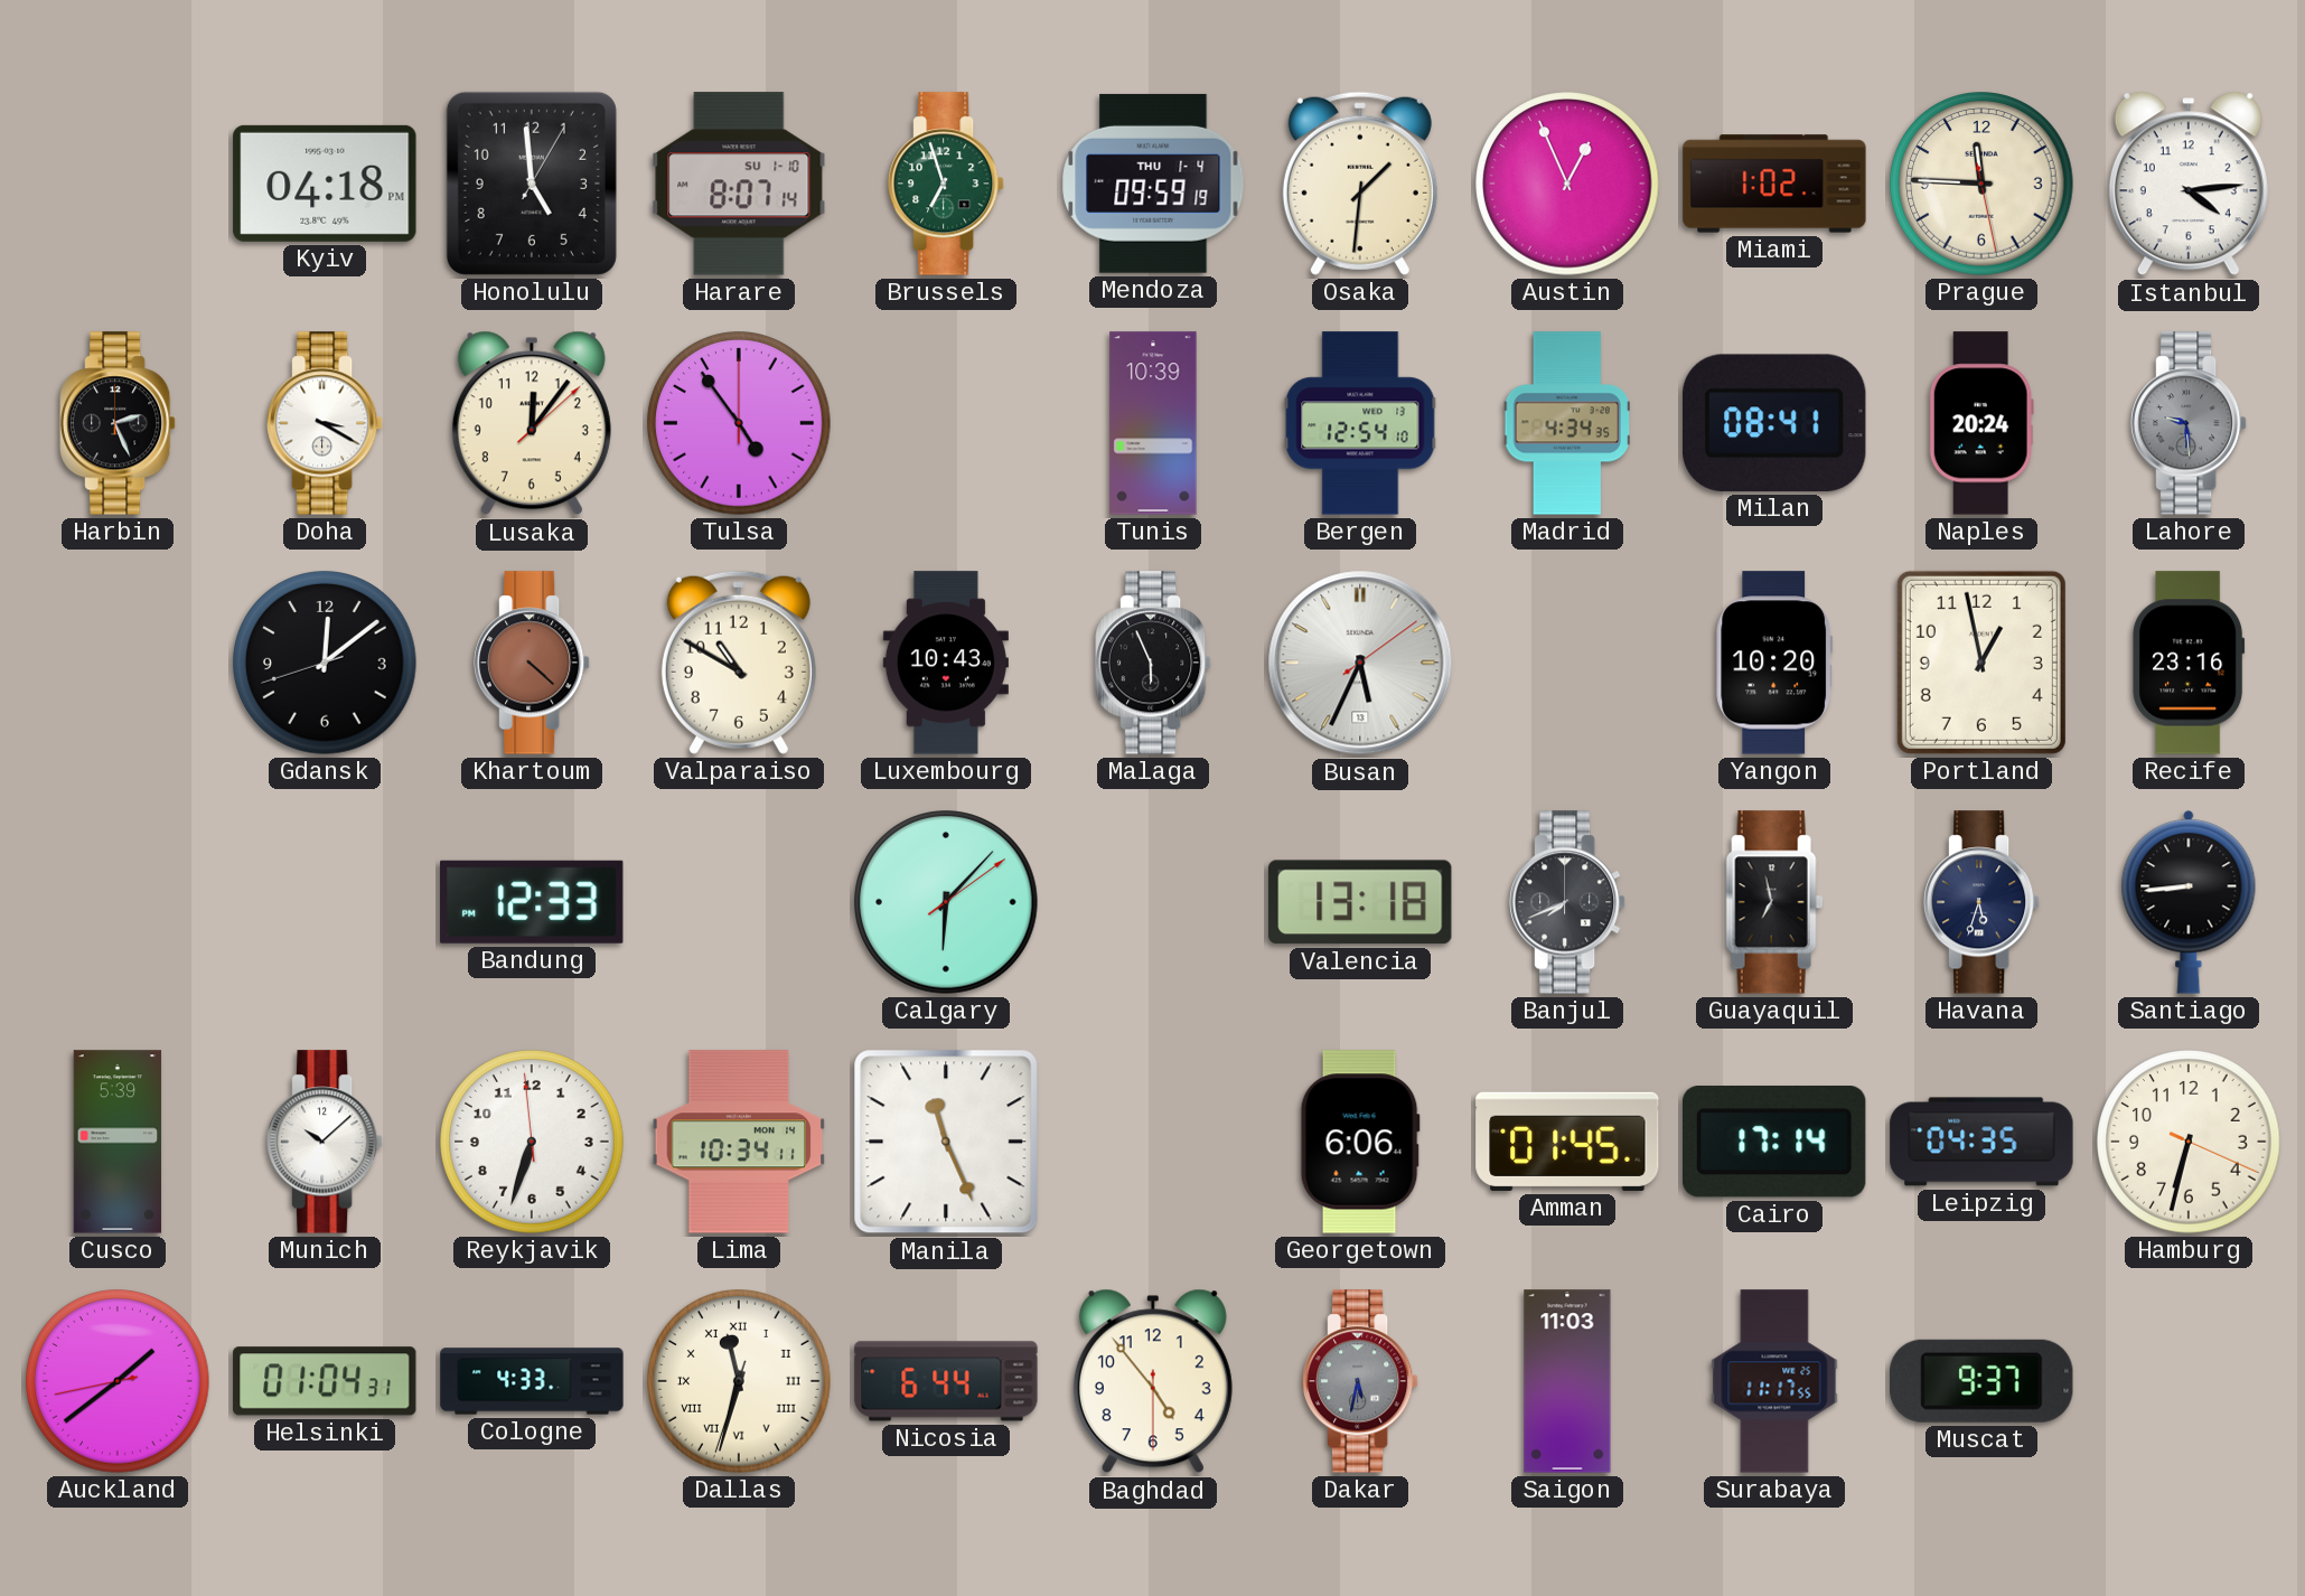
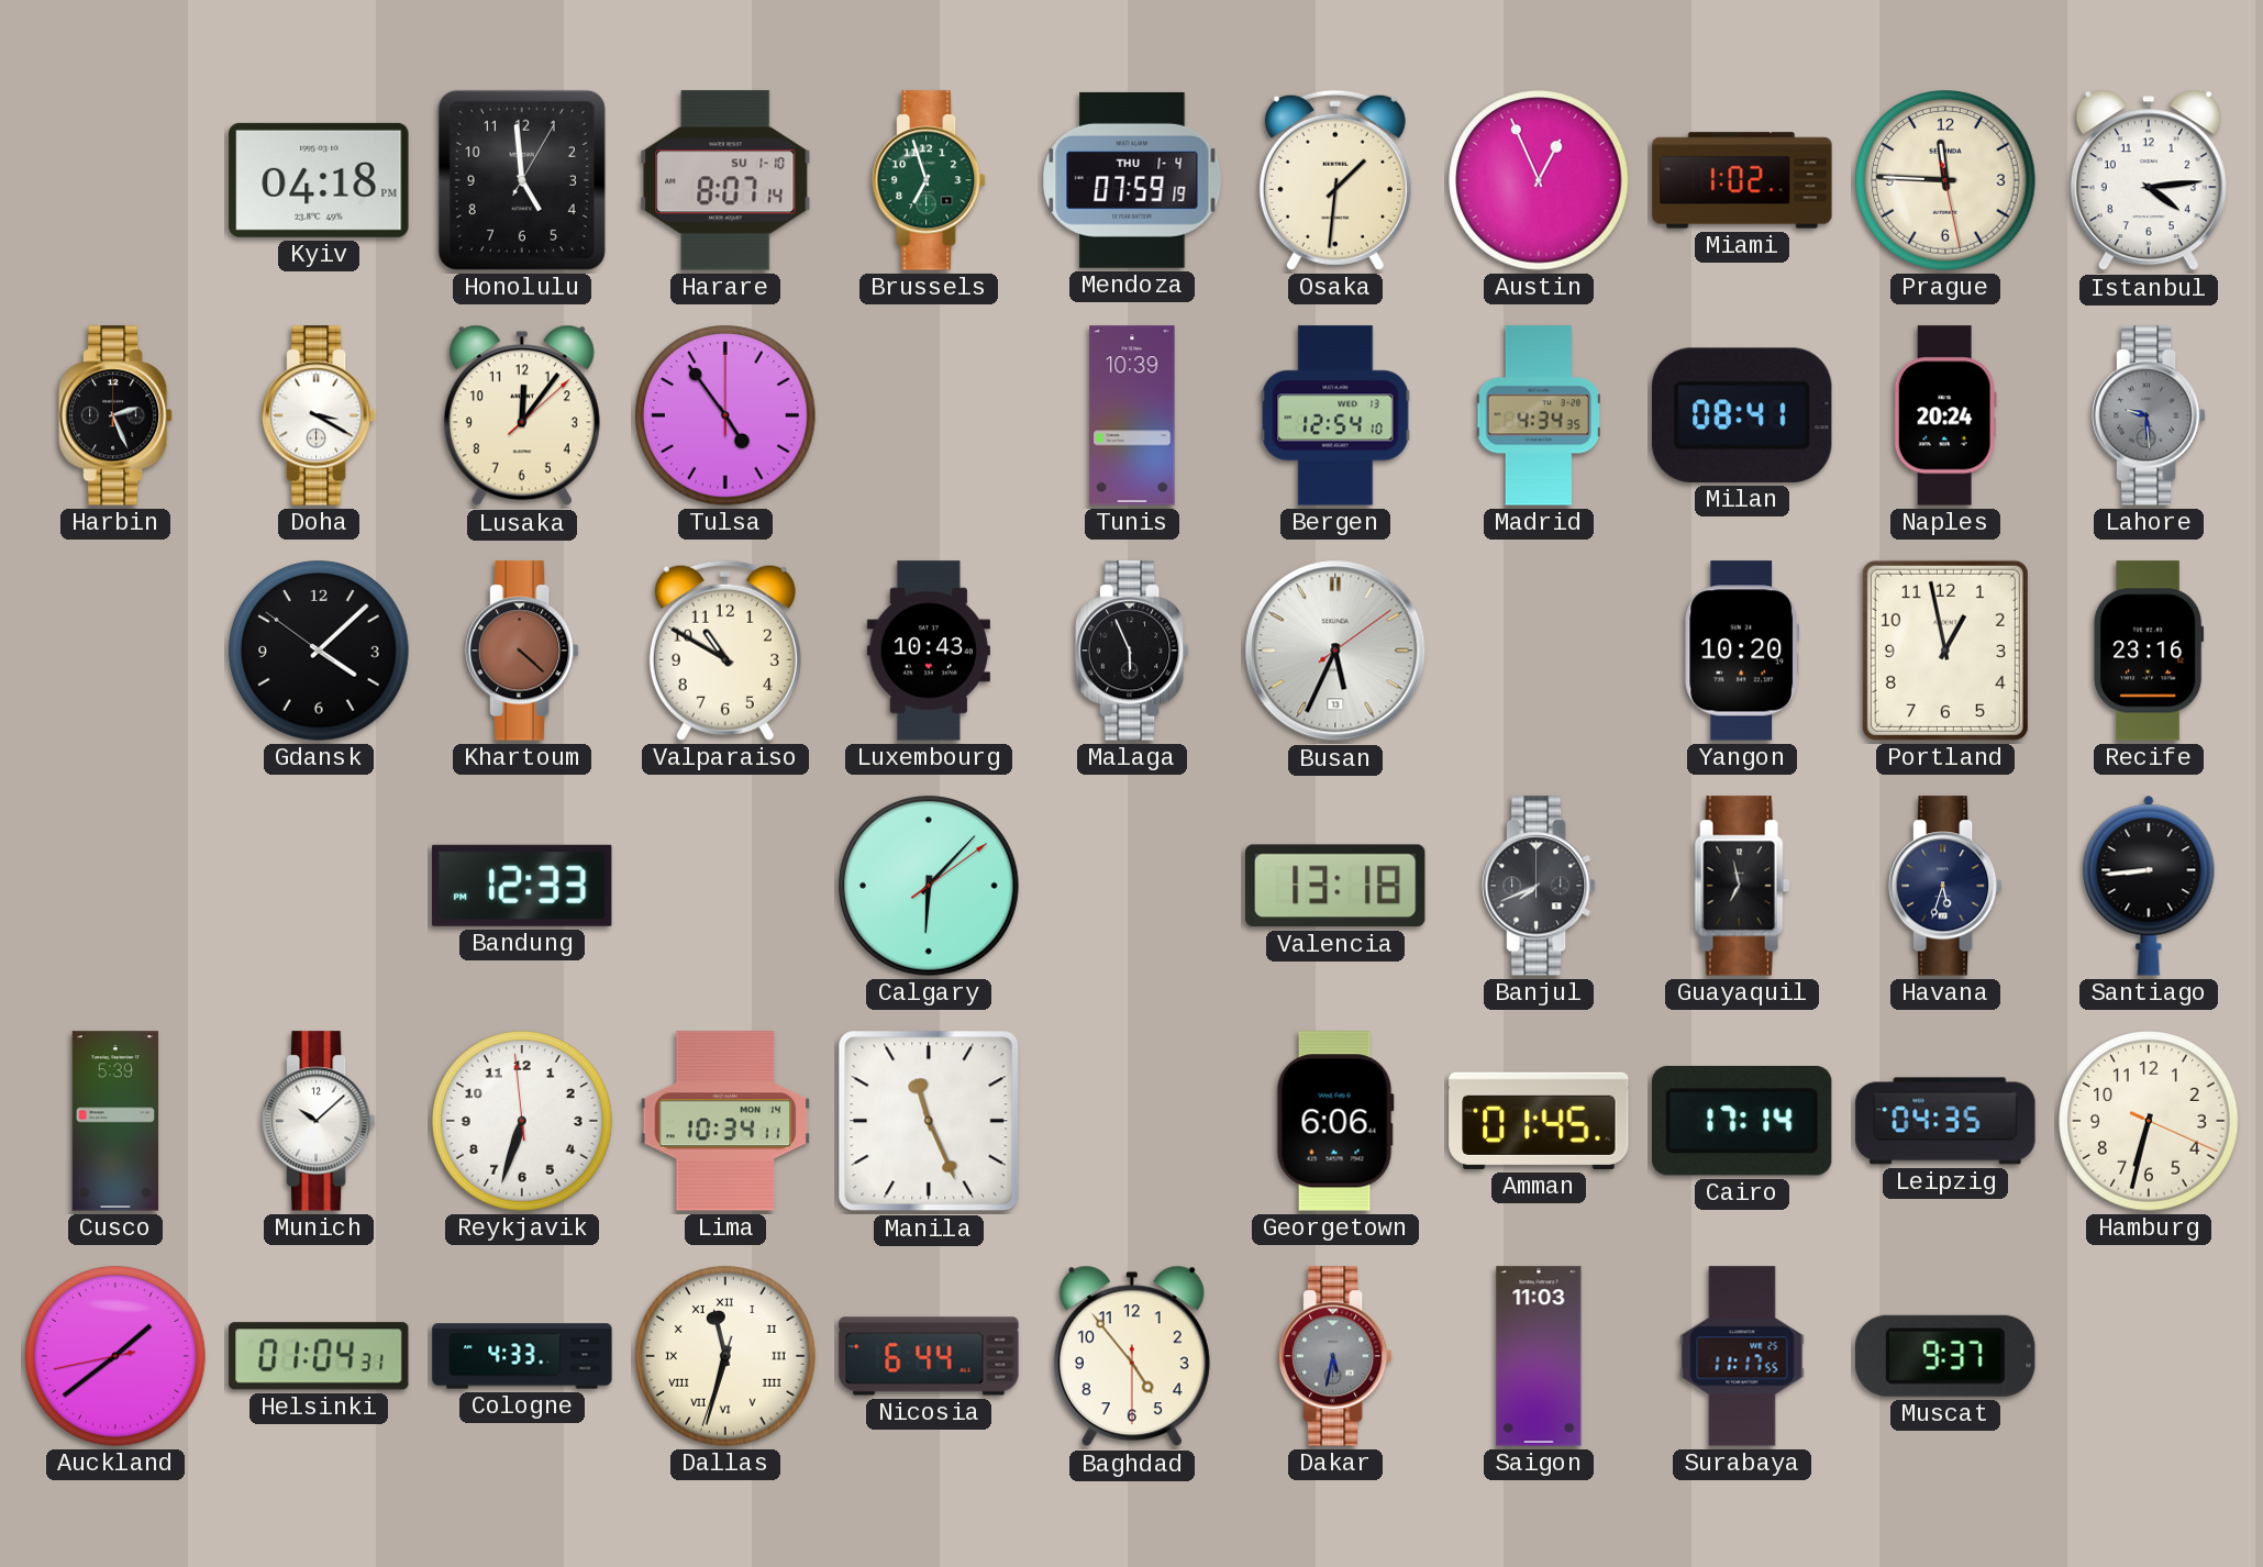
Mendoza: 09:59 -> 07:59 (1132, 180)
Gdansk: 12:08 -> 4:07 (319, 651)
